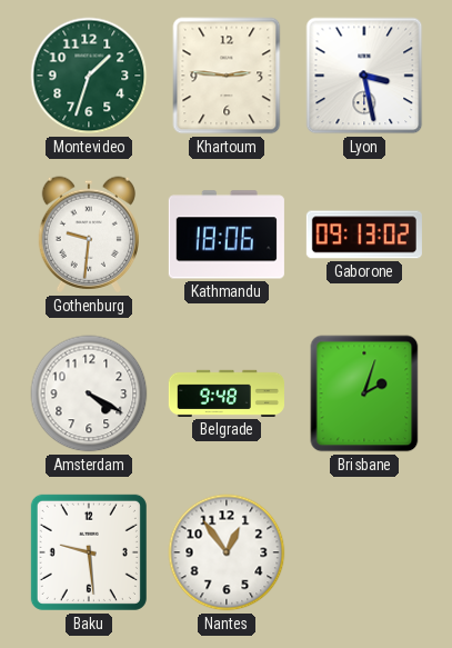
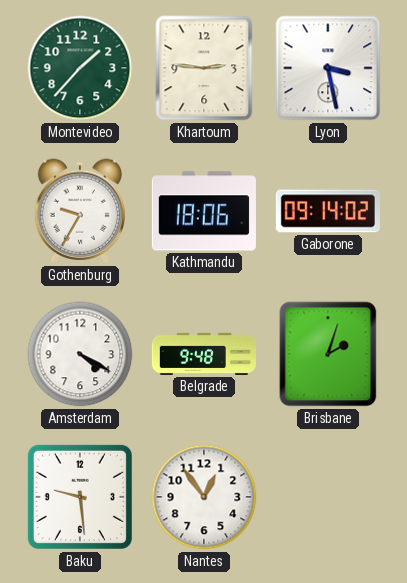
Montevideo: 1:33 -> 1:37 (80, 68)
Gothenburg: 9:31 -> 9:35 (80, 211)
Gaborone: 09:13 -> 09:14 (328, 211)
